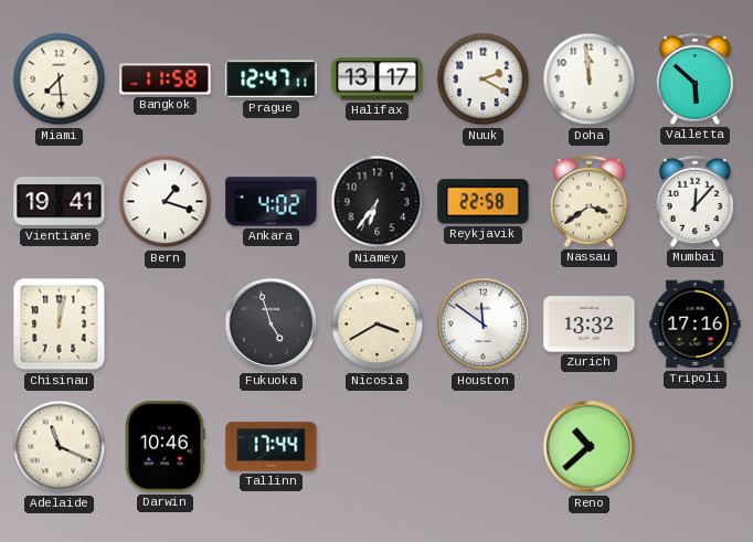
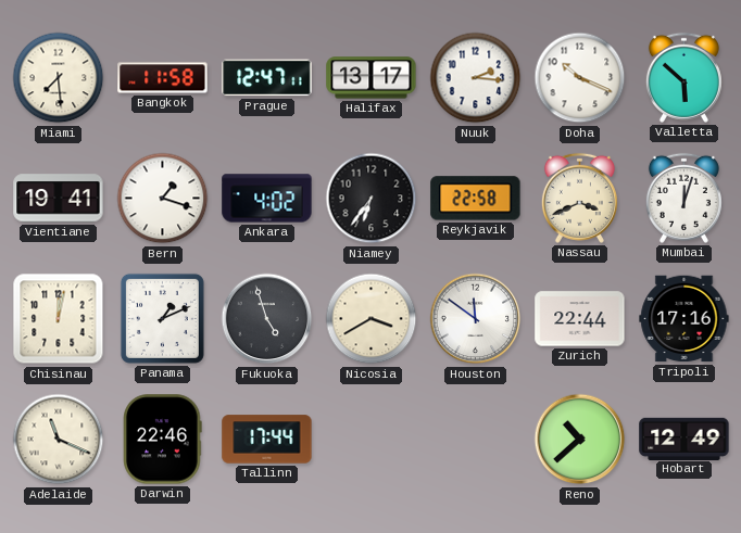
Nuuk: 2:20 -> 2:16 (476, 78)
Doha: 11:59 -> 10:19 (580, 78)
Nassau: 3:39 -> 3:41 (579, 198)
Mumbai: 12:07 -> 12:03 (683, 198)
Panama: none -> 1:11 (162, 318)
Zurich: 13:32 -> 22:44 (580, 319)
Darwin: 10:46 -> 22:46 (163, 440)
Hobart: none -> 12:49 (685, 439)
